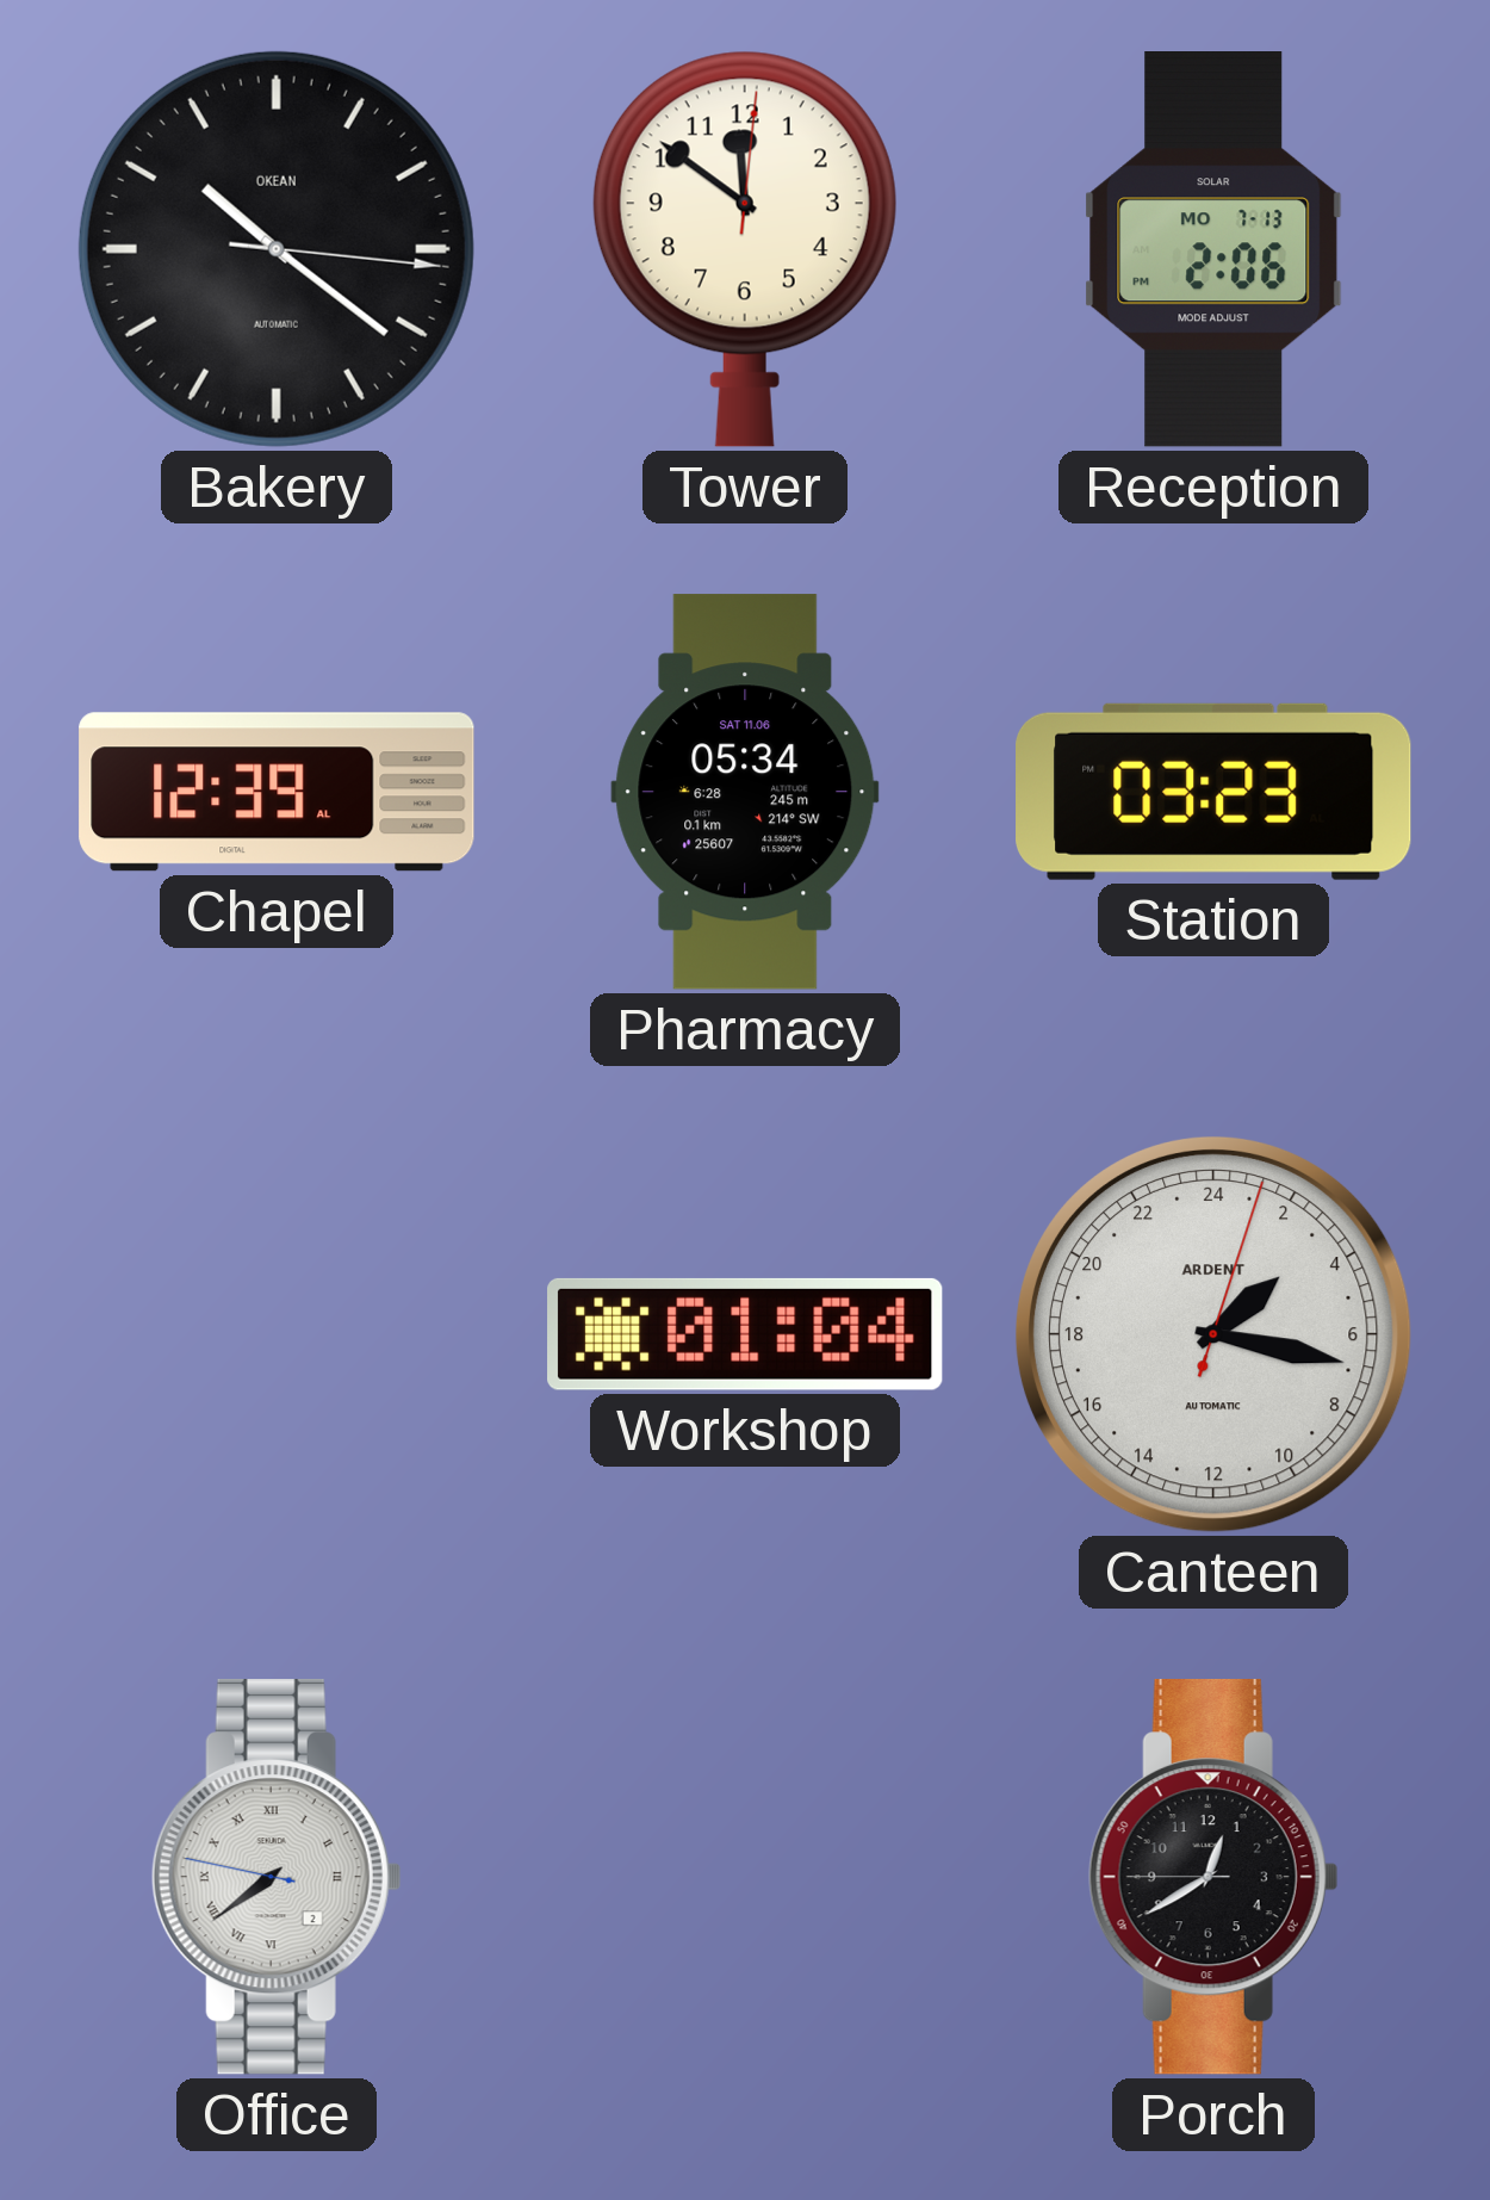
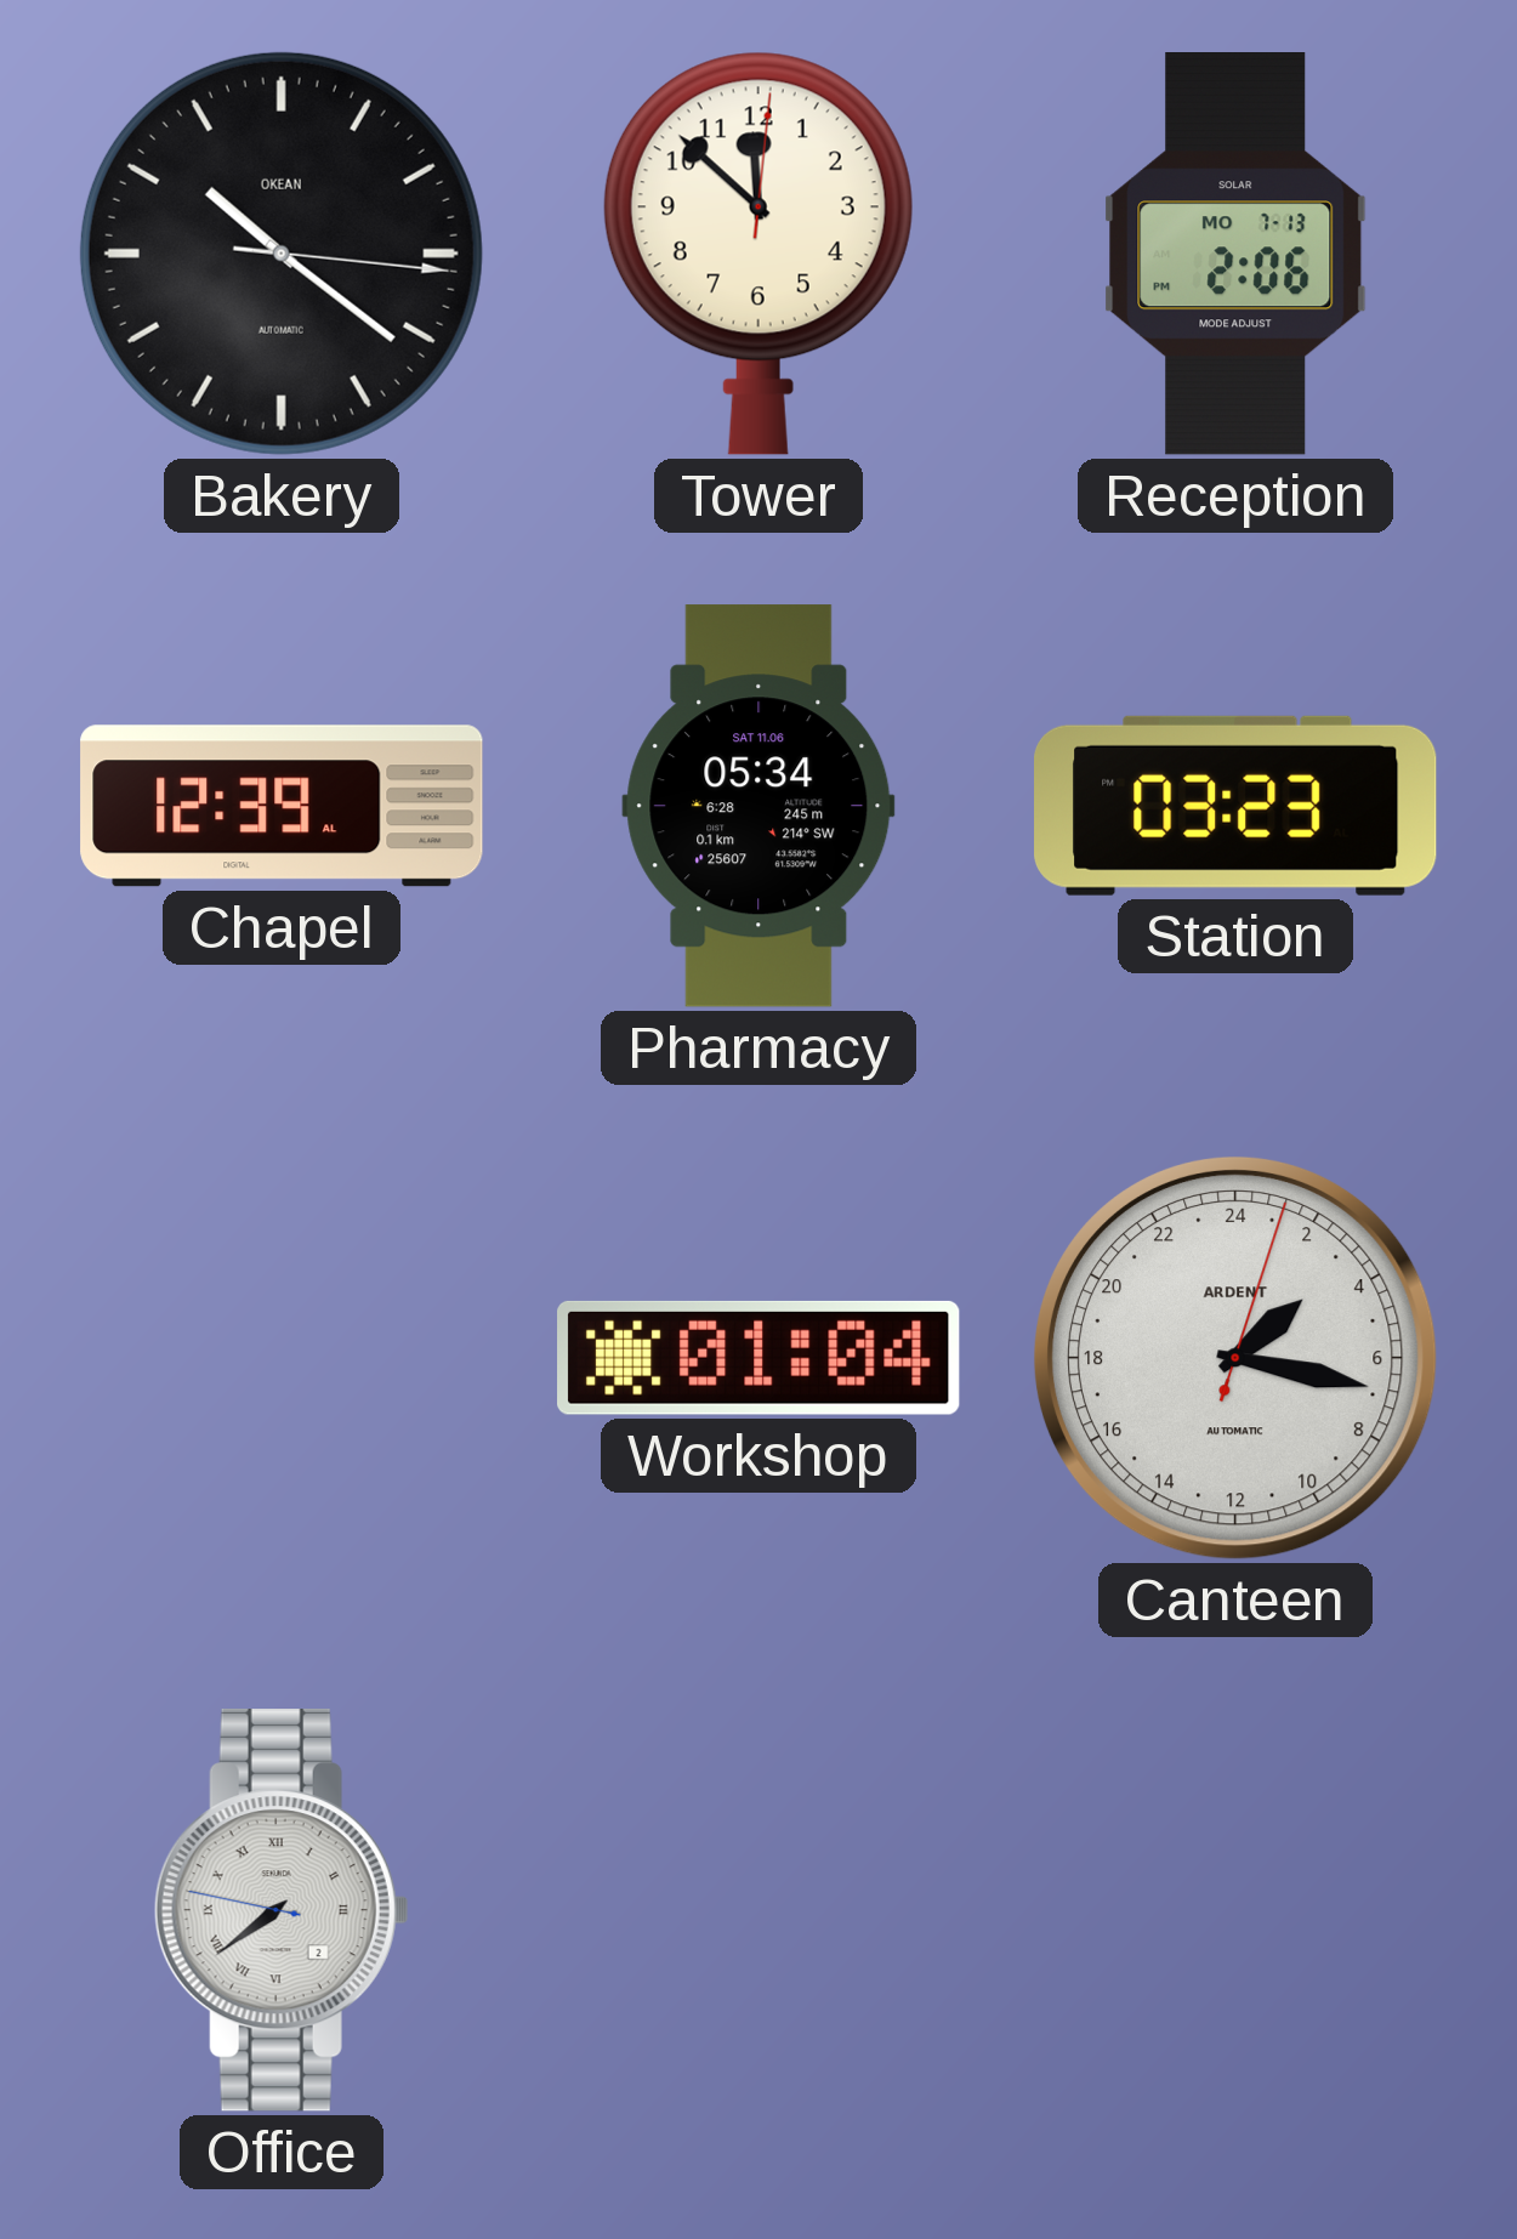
Tower: 11:51 -> 11:52 (758, 254)
Porch: 12:39 -> none (1213, 1878)
